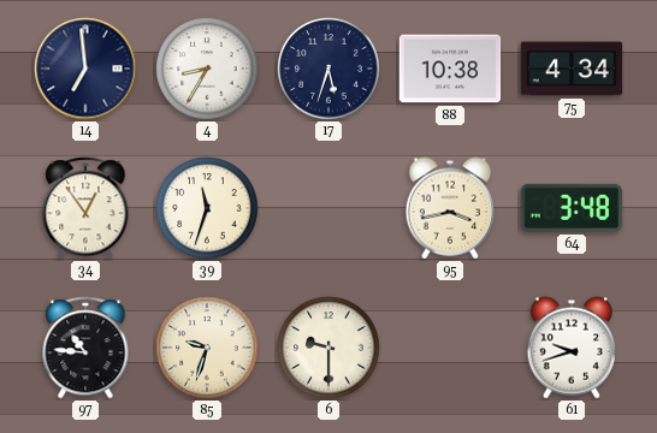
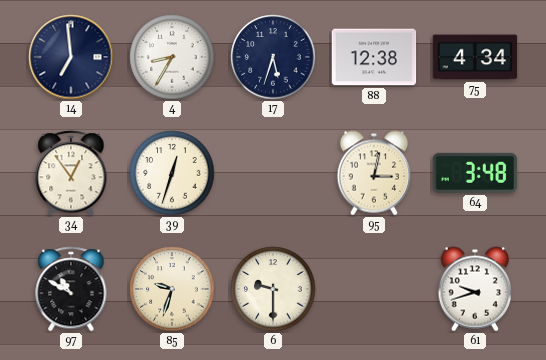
88: 10:38 -> 12:38 (374, 57)
39: 11:33 -> 12:33 (172, 173)
95: 3:43 -> 3:02 (374, 173)
97: 10:46 -> 10:50 (71, 289)
